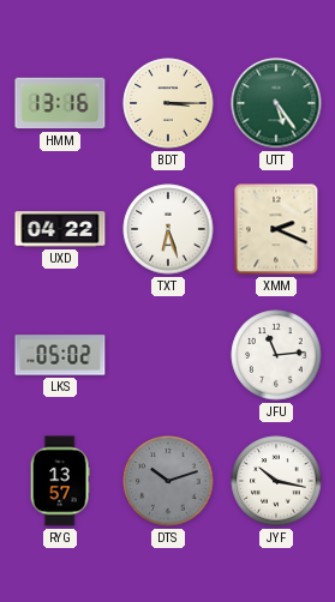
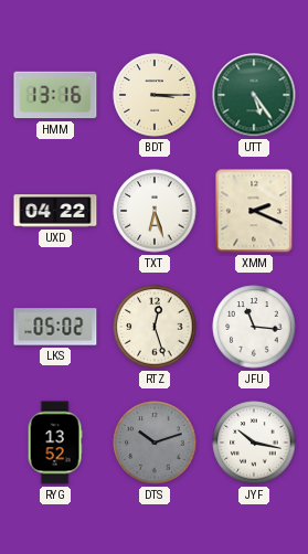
RTZ: none -> 12:27 (155, 327)
JFU: 11:14 -> 11:16 (254, 327)
RYG: 13:57 -> 13:52 (55, 443)
